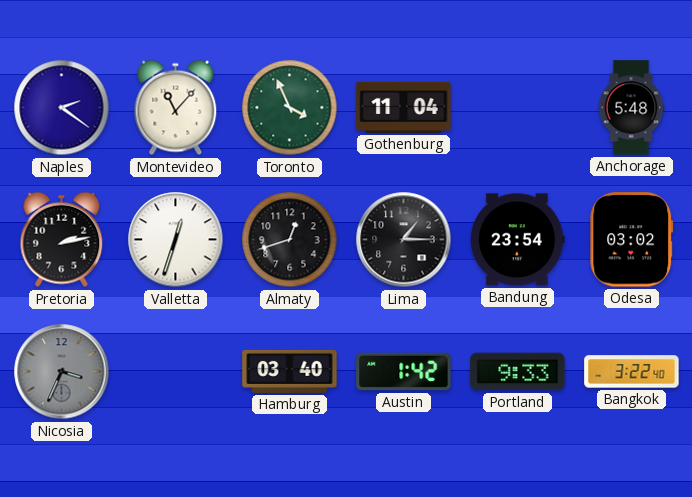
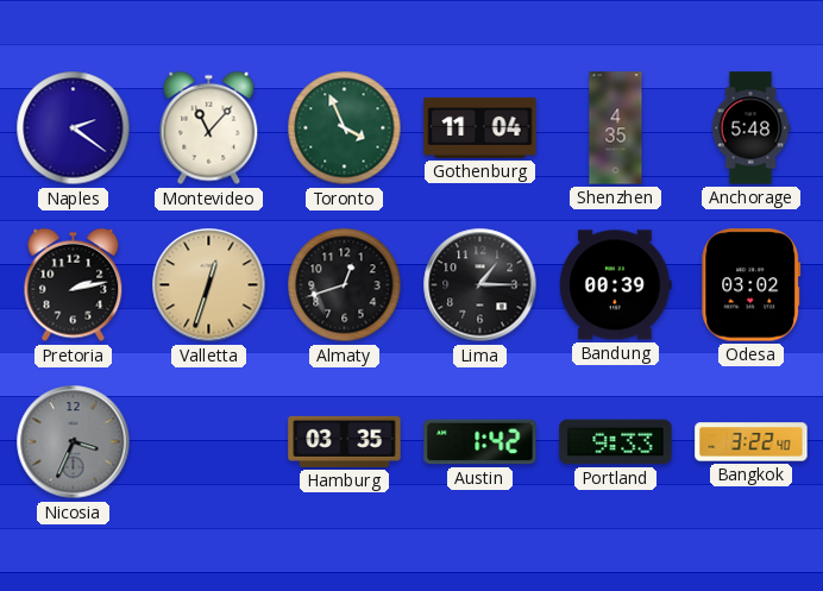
Shenzhen: none -> 4:35 (616, 128)
Valletta dial: white -> champagne (209, 285)
Bandung: 23:54 -> 00:39 (616, 285)
Hamburg: 03:40 -> 03:35 (345, 441)
